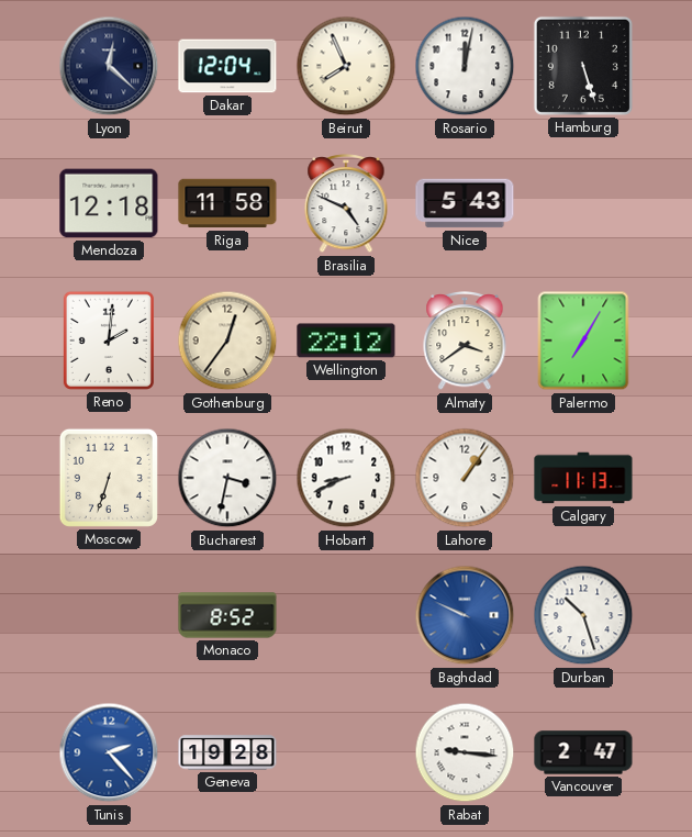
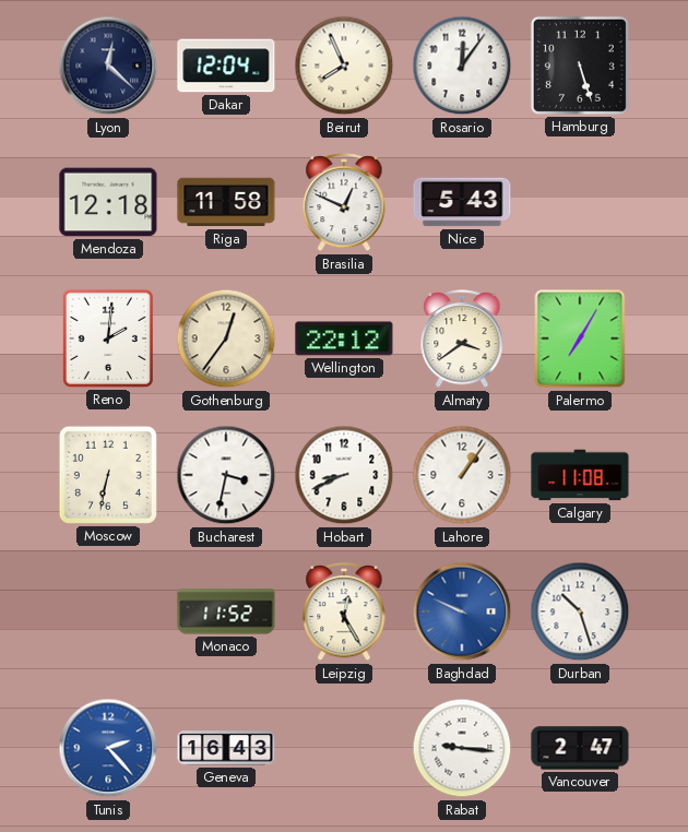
Rosario: 12:02 -> 12:06 (462, 66)
Brasilia: 4:49 -> 12:49 (344, 203)
Moscow: 6:33 -> 6:32 (108, 475)
Calgary: 11:13 -> 11:08 (580, 475)
Monaco: 8:52 -> 11:52 (226, 611)
Leipzig: none -> 12:25 (344, 613)
Geneva: 19:28 -> 16:43 (226, 748)
